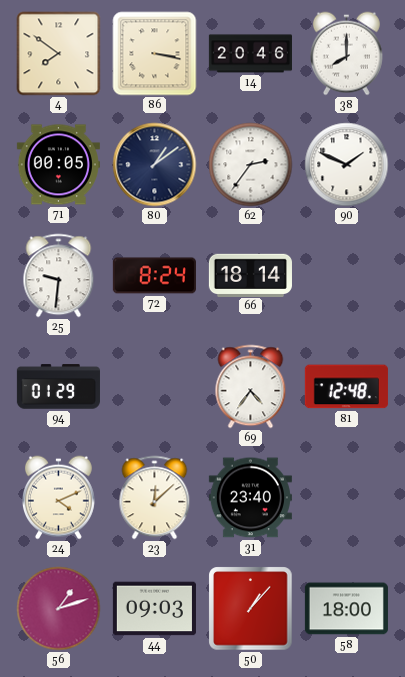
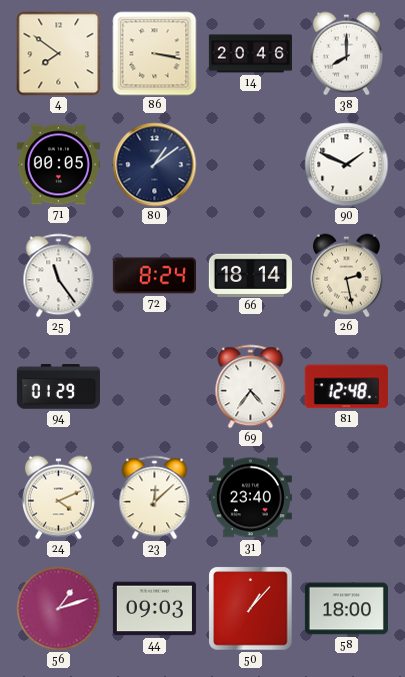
62: 2:36 -> none (251, 165)
25: 9:31 -> 11:24 (59, 276)
26: none -> 2:28 (346, 276)
